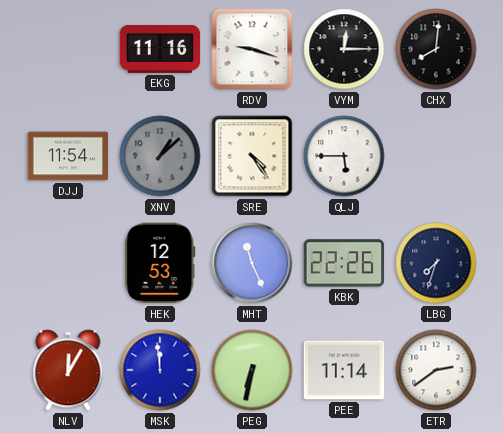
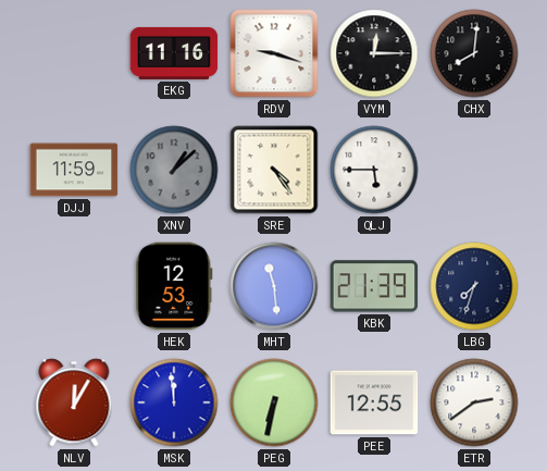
DJJ: 11:54 -> 11:59 (74, 170)
MHT: 11:26 -> 11:29 (274, 286)
KBK: 22:26 -> 21:39 (374, 286)
PEE: 11:14 -> 12:55 (374, 402)
